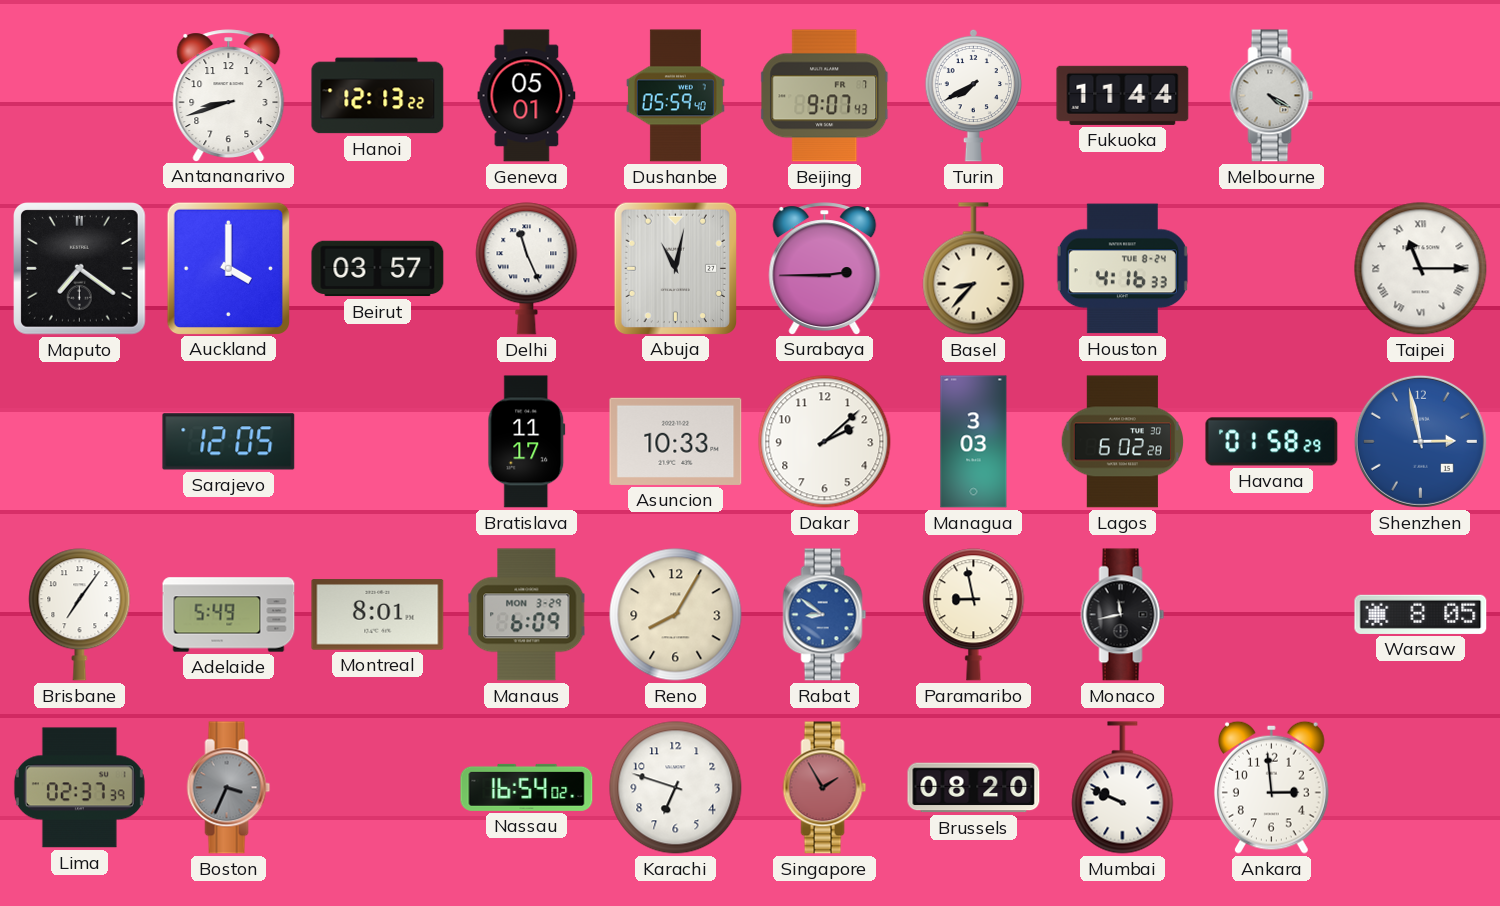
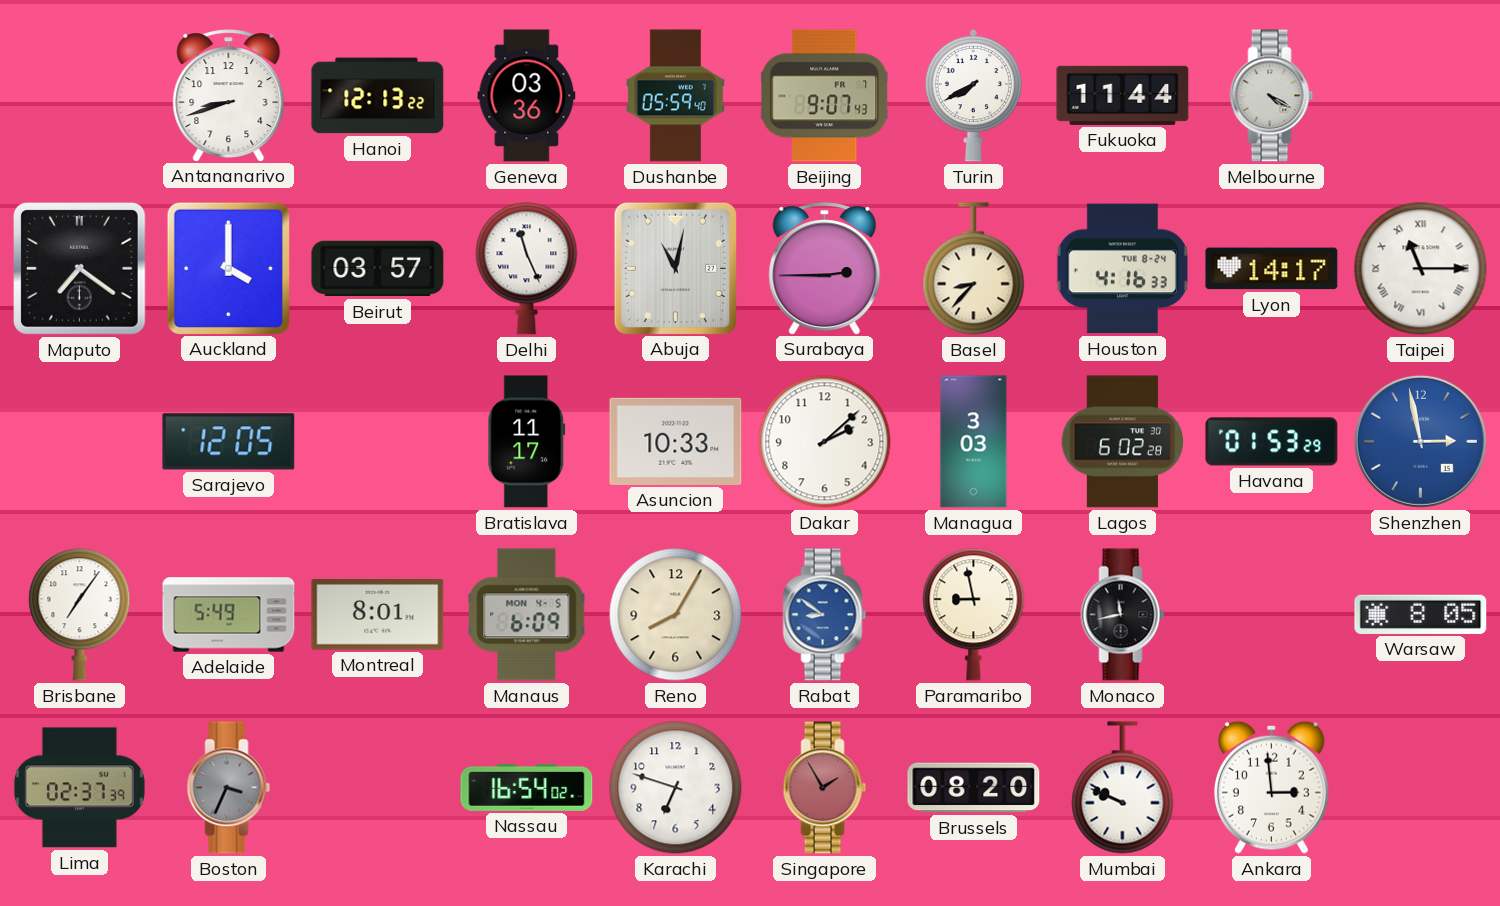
Geneva: 05:01 -> 03:36 (527, 96)
Lyon: none -> 14:17 (1272, 269)
Havana: 01:58 -> 01:53 (1272, 442)
Manaus date: MON 3-29 -> MON 4-5 (527, 615)
